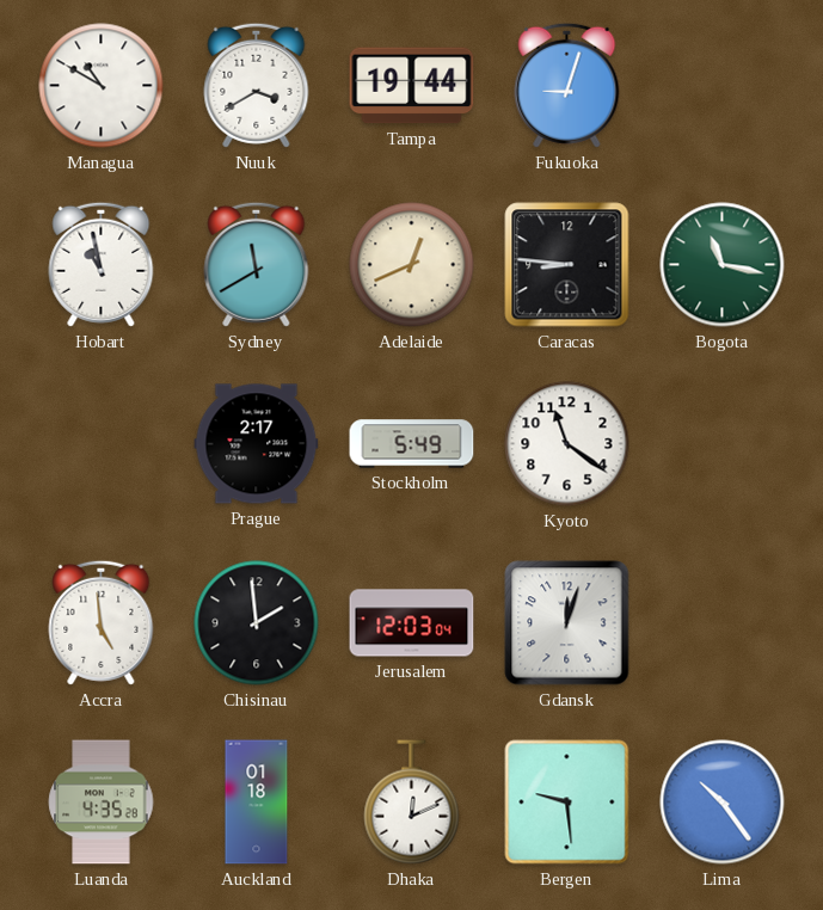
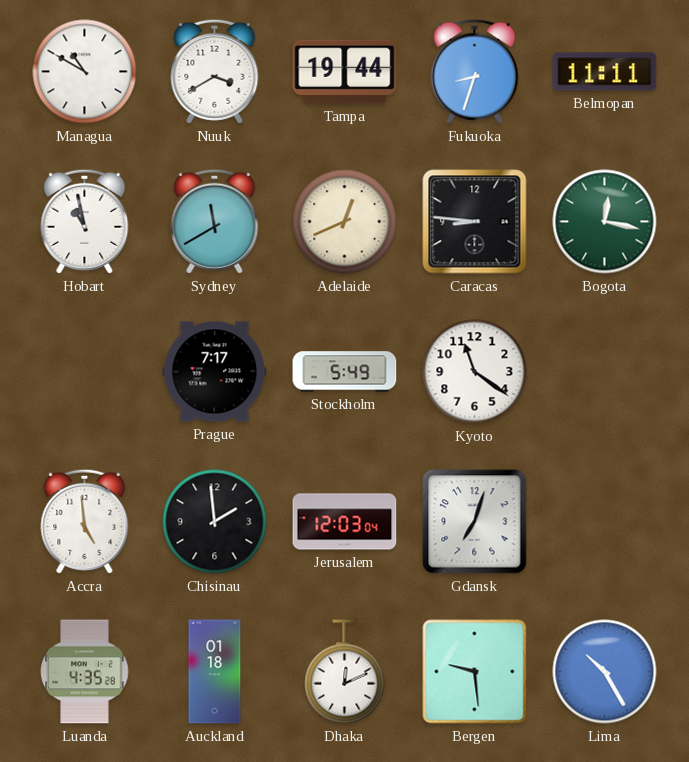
Fukuoka: 9:03 -> 8:33 (475, 71)
Belmopan: none -> 11:11 (605, 72)
Bogota: 11:17 -> 12:17 (605, 222)
Prague: 2:17 -> 7:17 (215, 372)
Gdansk: 12:03 -> 7:03 (475, 522)
Lima: 10:24 -> 10:25 (605, 672)
